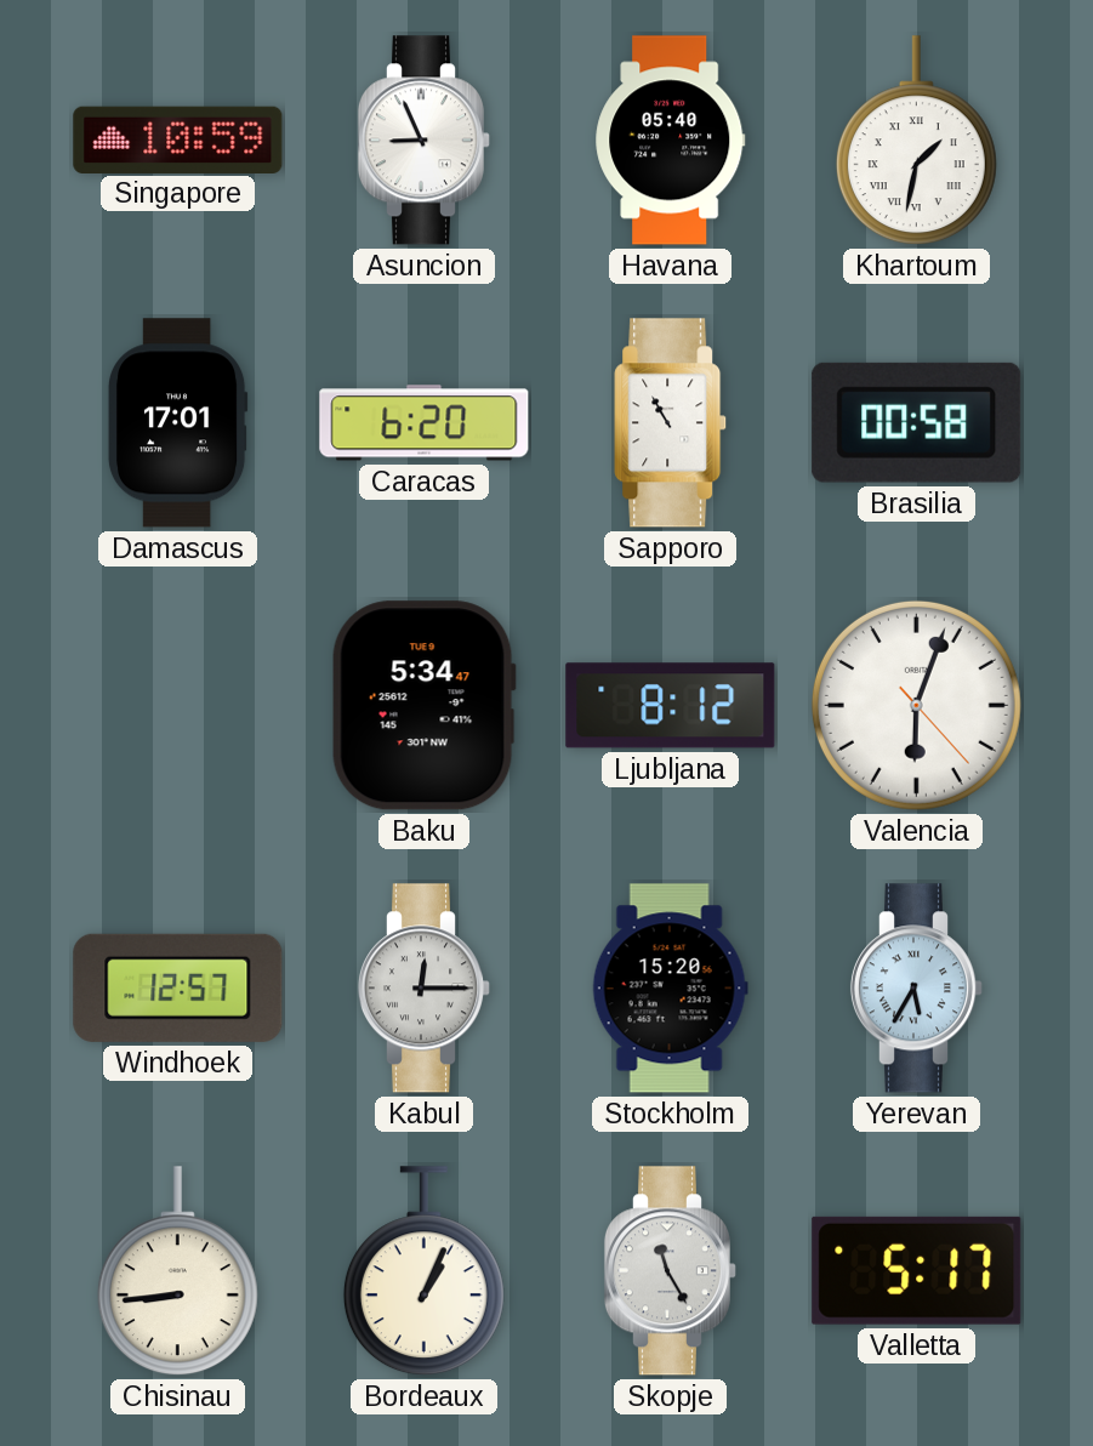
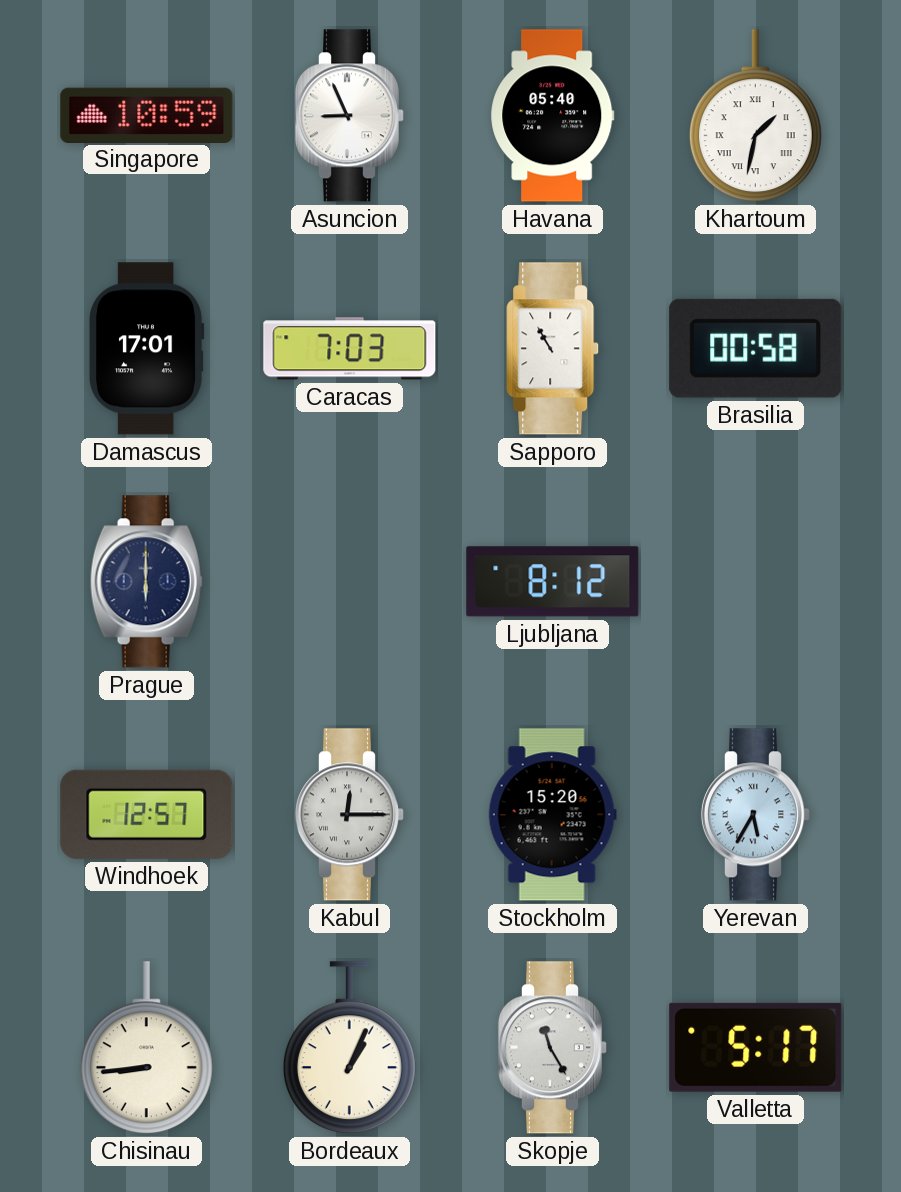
Caracas: 6:20 -> 7:03 (350, 349)
Prague: none -> 6:00 (146, 582)
Baku: 5:34 -> none (423, 706)
Valencia: 6:03 -> none (916, 705)
